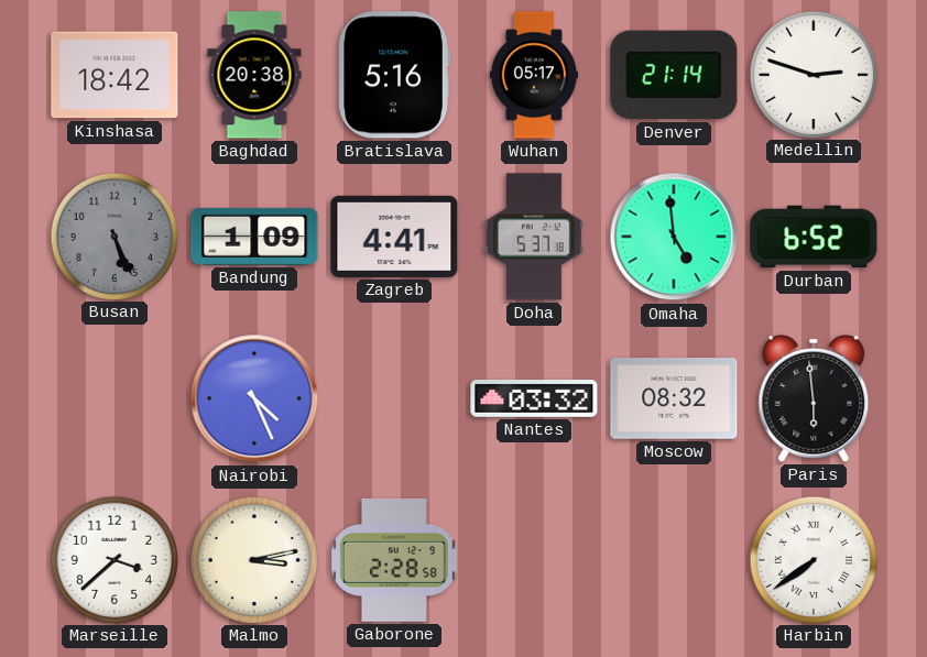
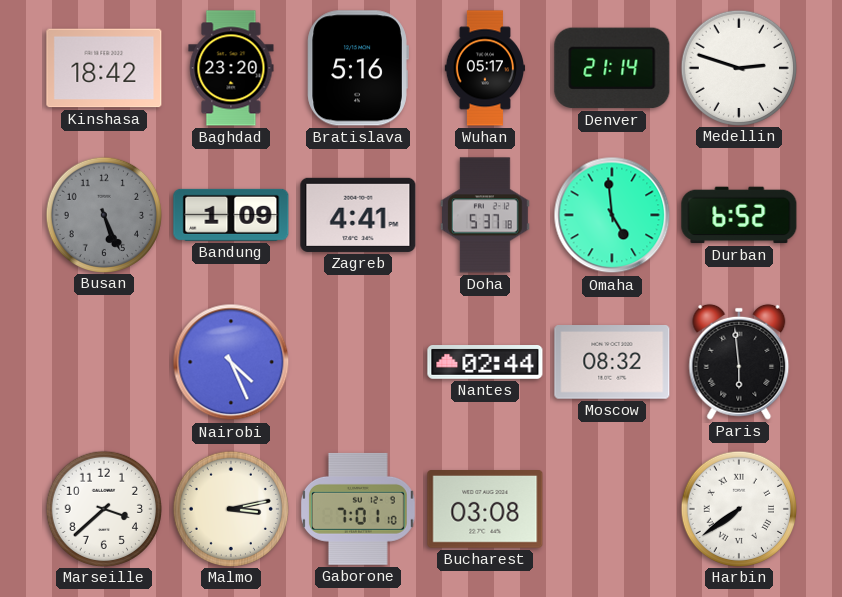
Baghdad: 20:38 -> 23:20 (231, 68)
Nantes: 03:32 -> 02:44 (485, 363)
Gaborone: 2:28 -> 7:01 (358, 509)
Bucharest: none -> 03:08 (485, 510)
